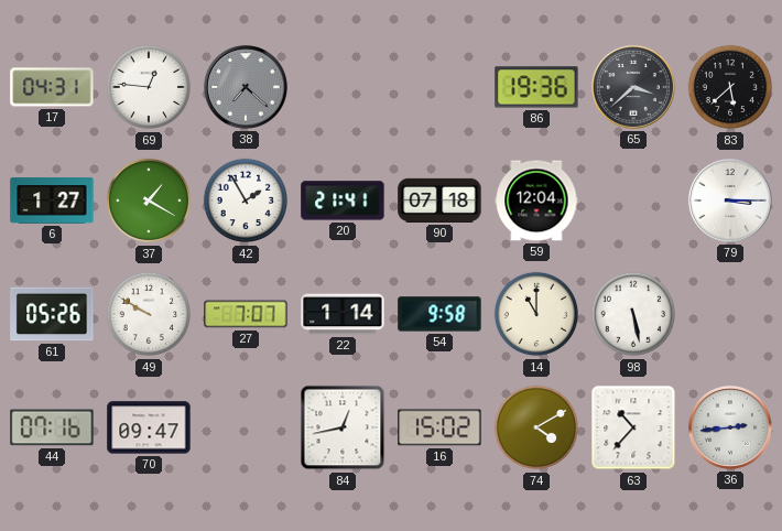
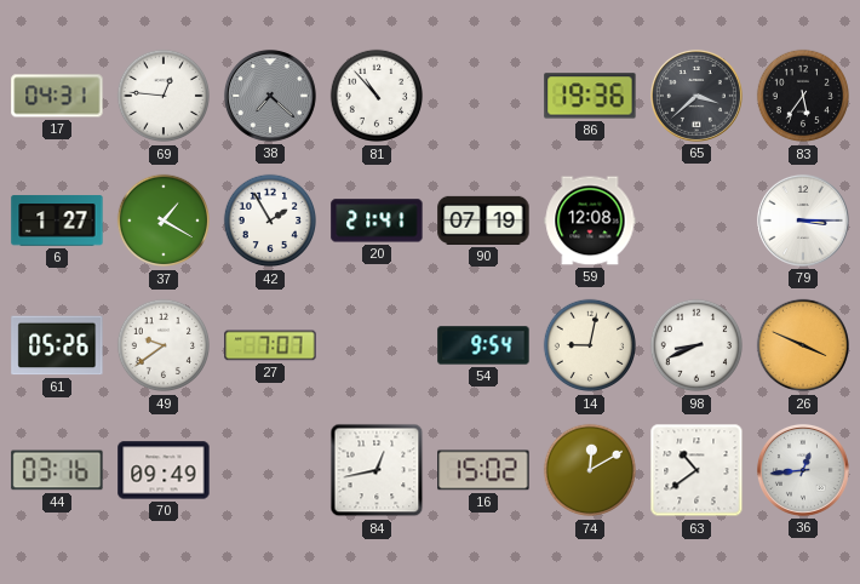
81: none -> 10:53 (377, 96)
83: 5:38 -> 5:36 (803, 96)
90: 07:18 -> 07:19 (483, 221)
59: 12:04 -> 12:08 (590, 221)
49: 9:50 -> 9:39 (164, 345)
22: 1:14 -> none (343, 314)
54: 9:58 -> 9:54 (483, 345)
14: 11:00 -> 9:02 (590, 345)
98: 5:28 -> 8:41 (696, 345)
26: none -> 3:49 (803, 345)
44: 07:16 -> 03:16 (57, 470)
70: 09:47 -> 09:49 (164, 470)
74: 4:10 -> 12:10 (590, 470)
63: 10:37 -> 10:39 (696, 470)
36: 2:44 -> 12:44 (803, 470)
